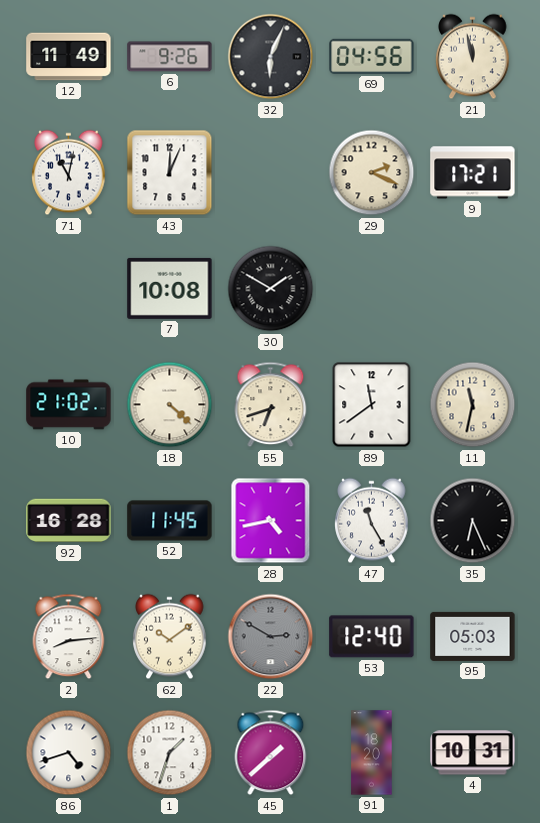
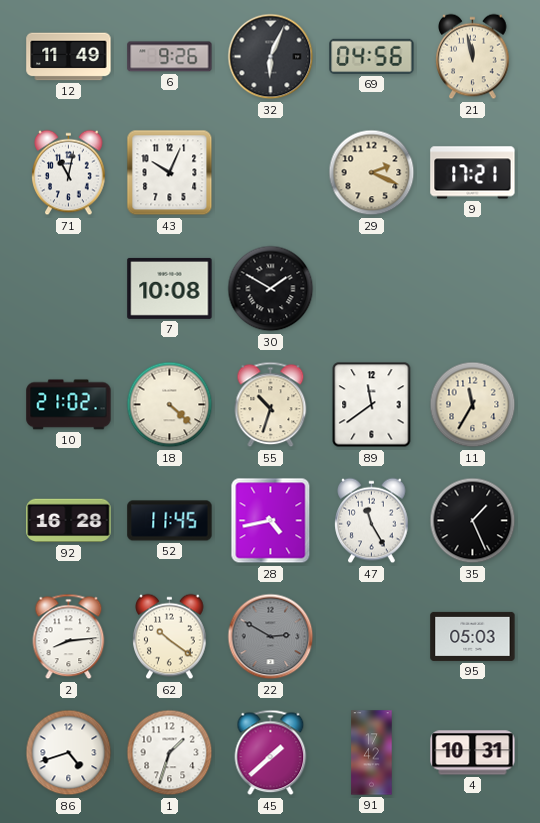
43: 12:04 -> 10:04 (170, 173)
55: 6:42 -> 10:33 (271, 405)
11: 11:32 -> 11:35 (473, 405)
35: 6:26 -> 1:26 (473, 521)
62: 10:09 -> 10:21 (170, 637)
53: 12:40 -> none (372, 637)
91: 18:20 -> 17:42 (372, 753)
